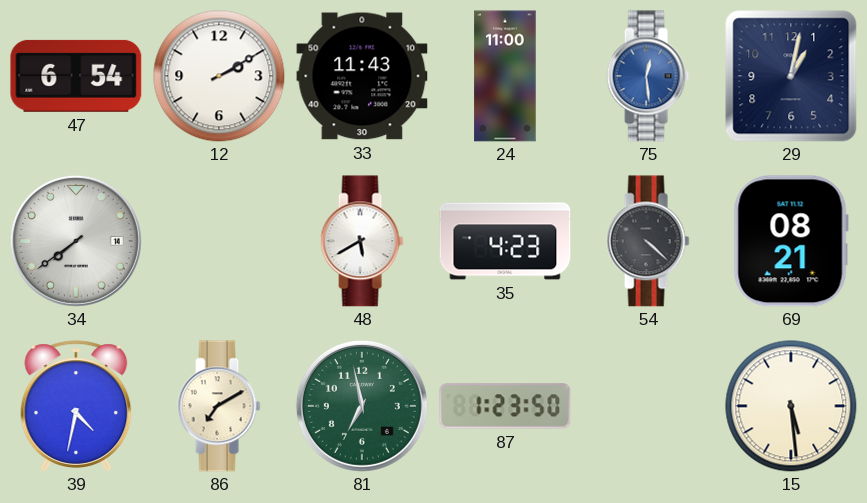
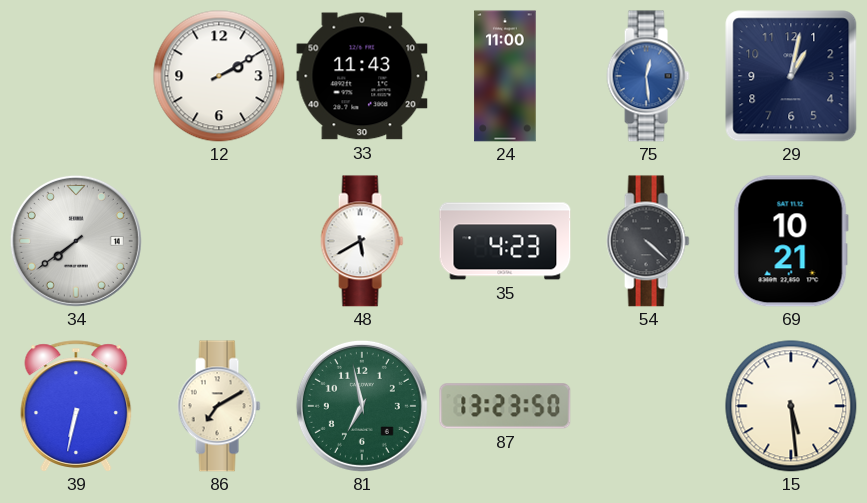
47: 6:54 -> none (76, 76)
69: 08:21 -> 10:21 (791, 241)
39: 4:32 -> 6:32 (76, 406)
87: 1:23 -> 13:23 (505, 406)
